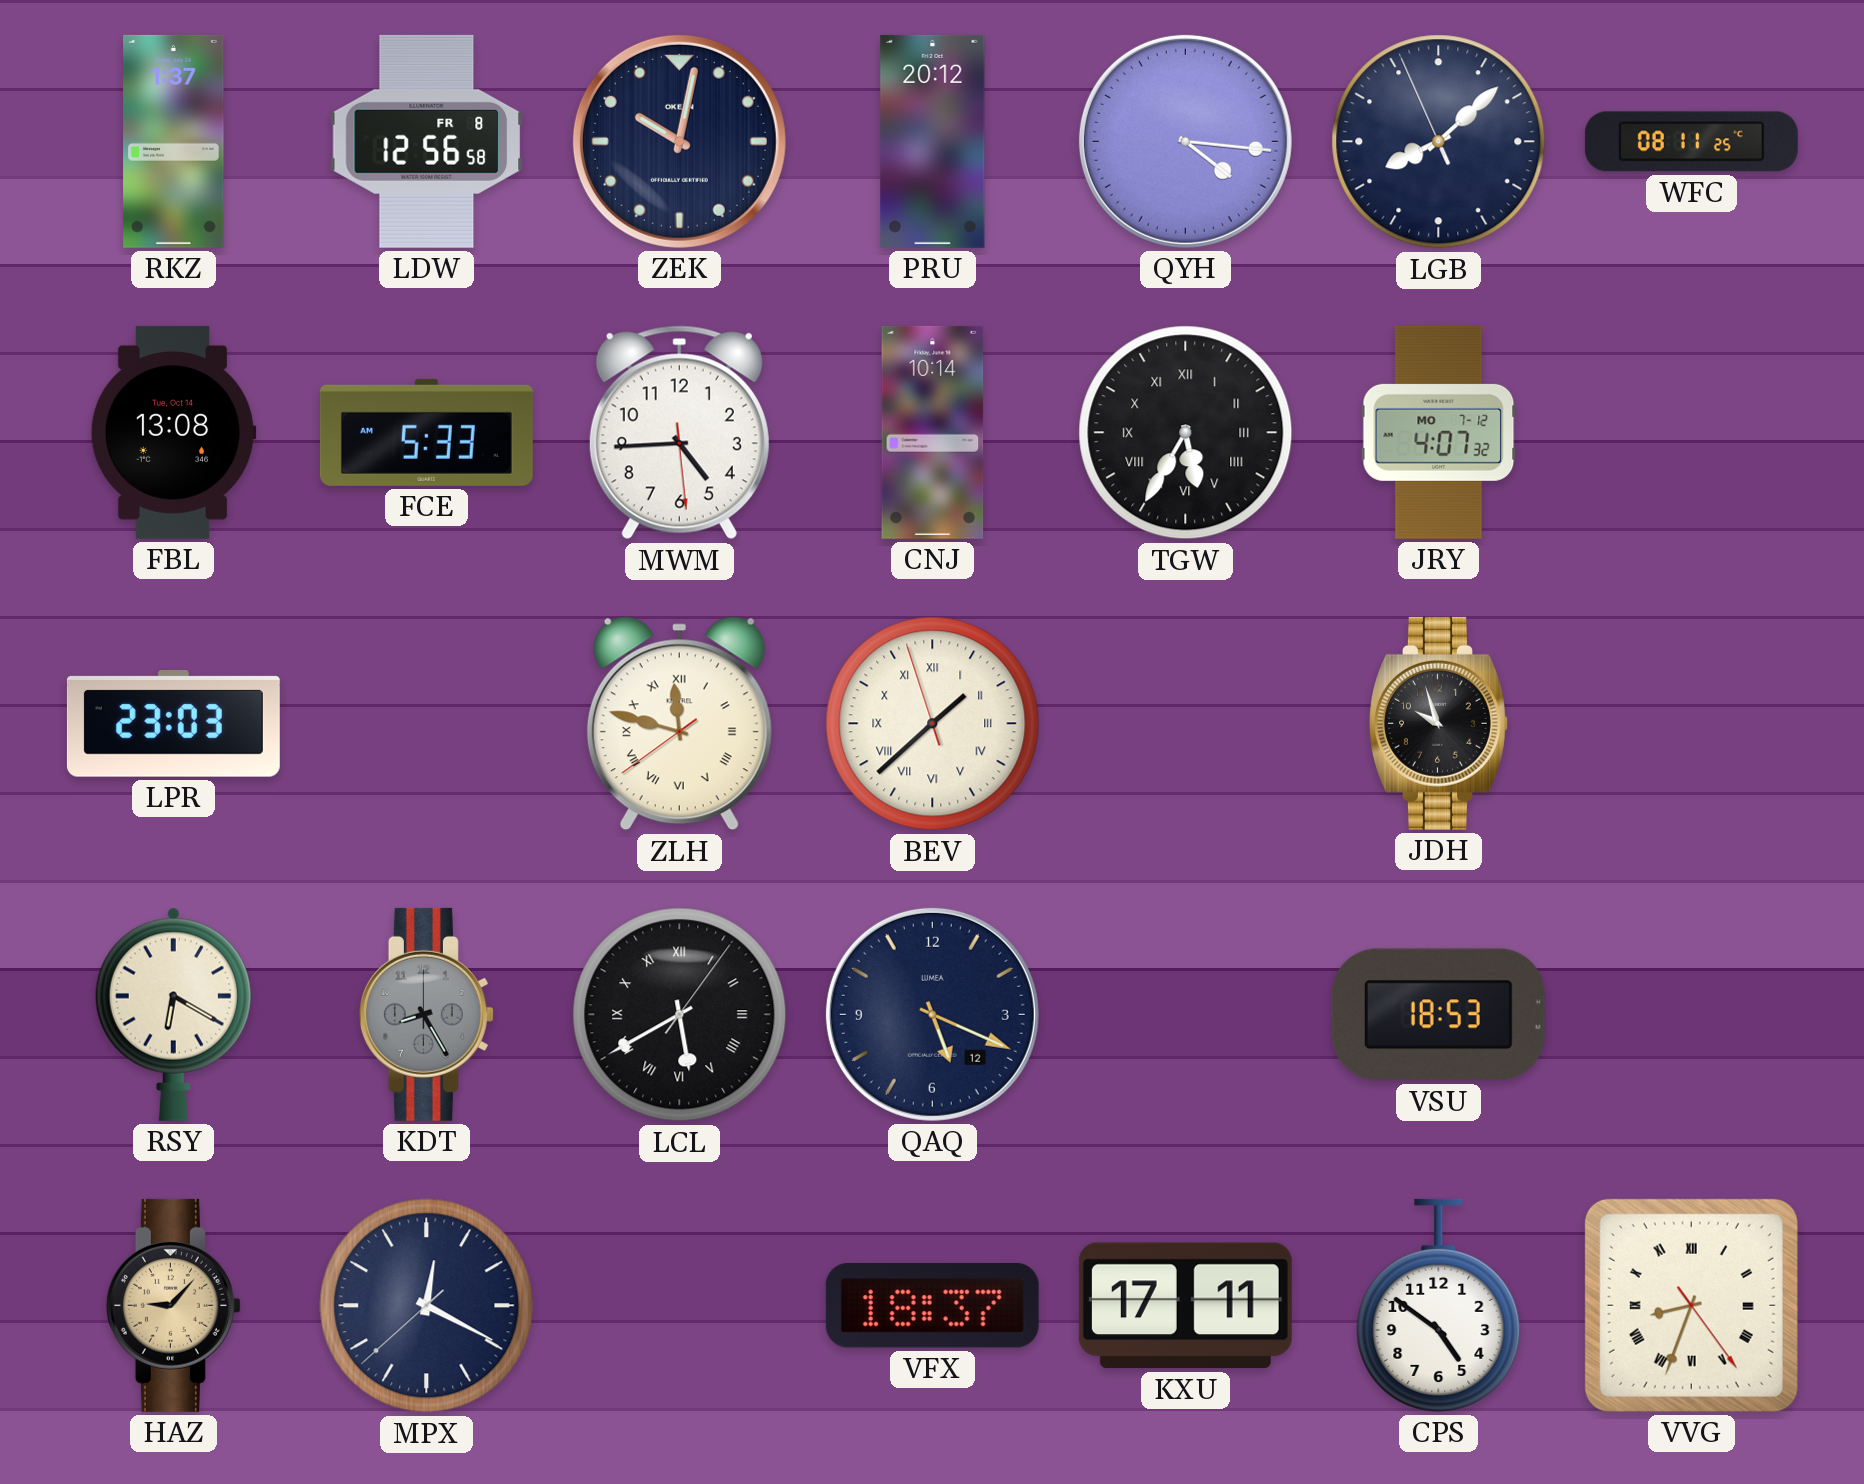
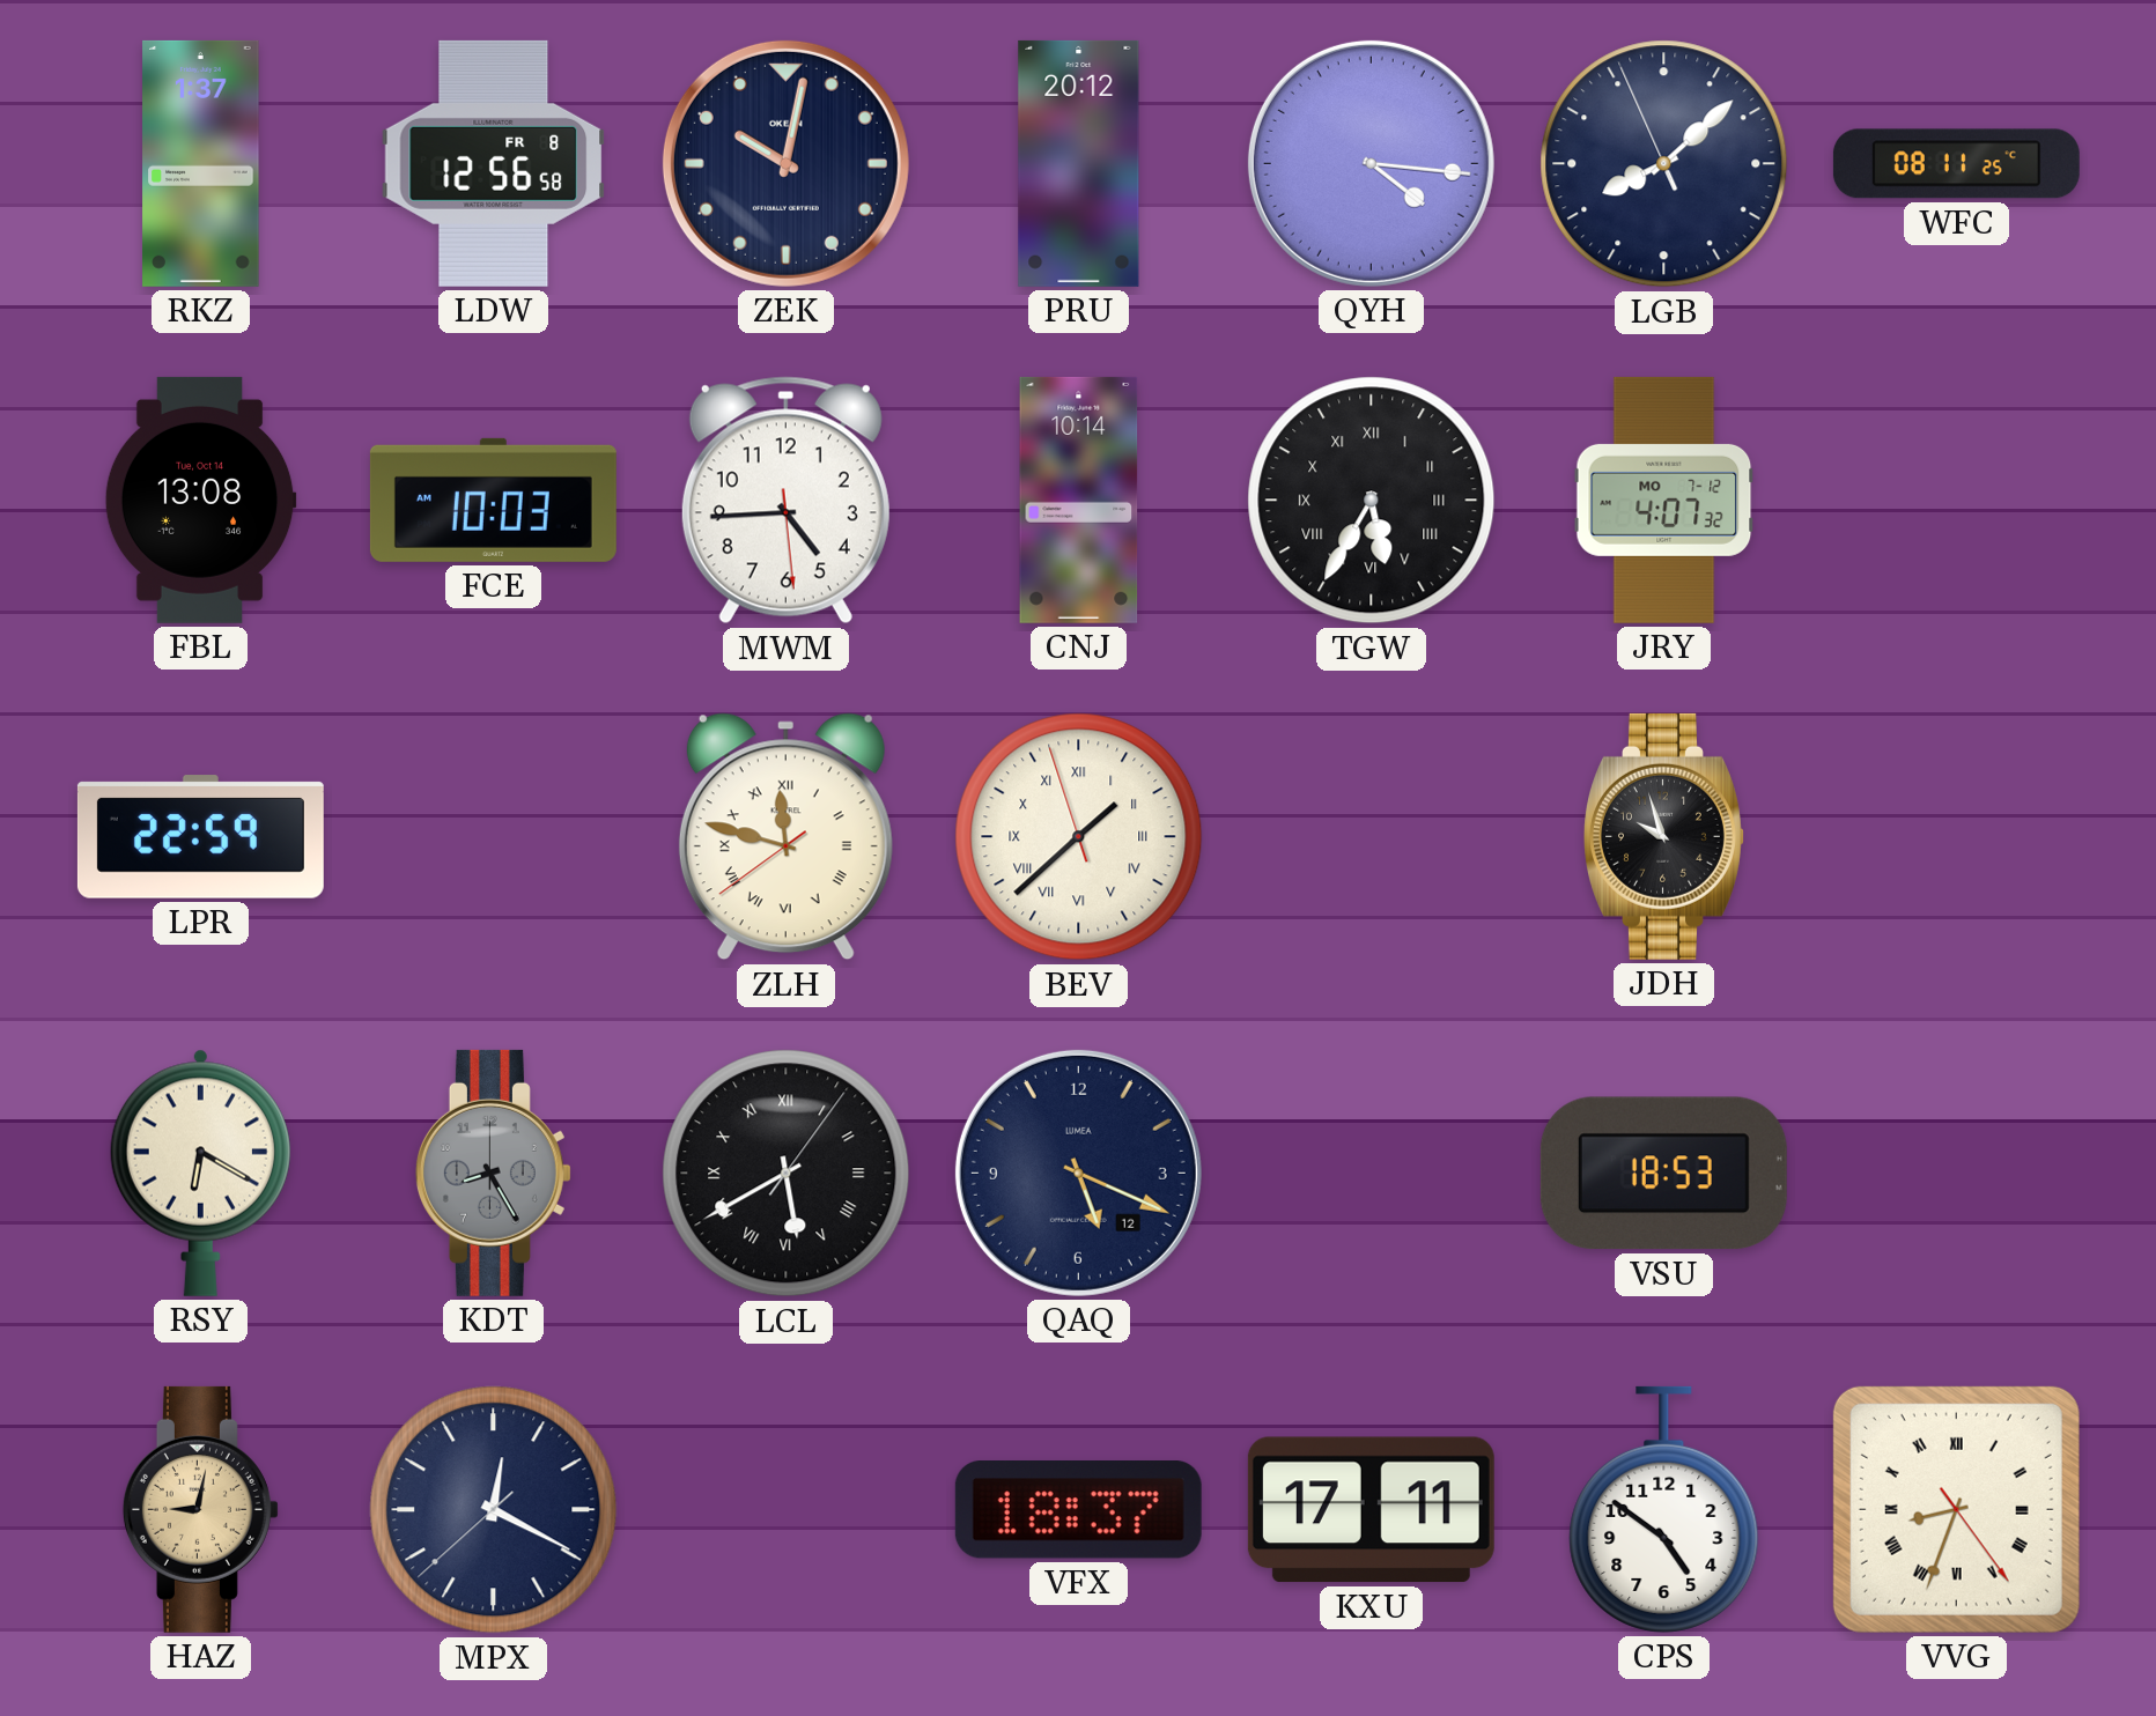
FCE: 5:33 -> 10:03 (493, 500)
LPR: 23:03 -> 22:59 (200, 837)
HAZ: 9:07 -> 9:02 (200, 1509)
